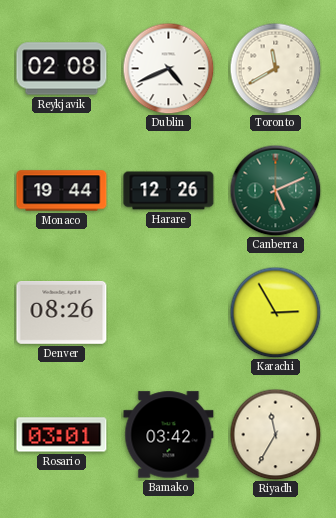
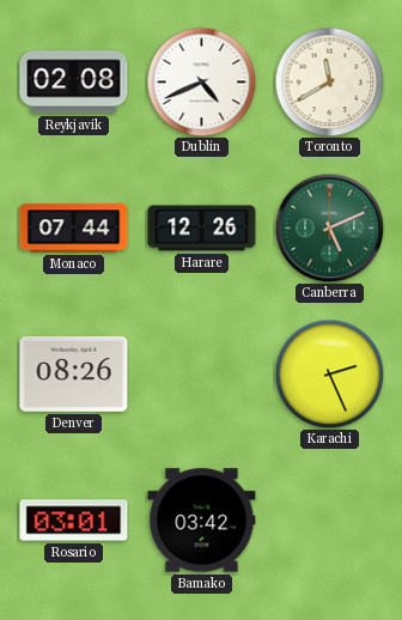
Monaco: 19:44 -> 07:44 (74, 229)
Karachi: 2:55 -> 2:26 (329, 373)
Riyadh: 11:35 -> none (275, 434)
